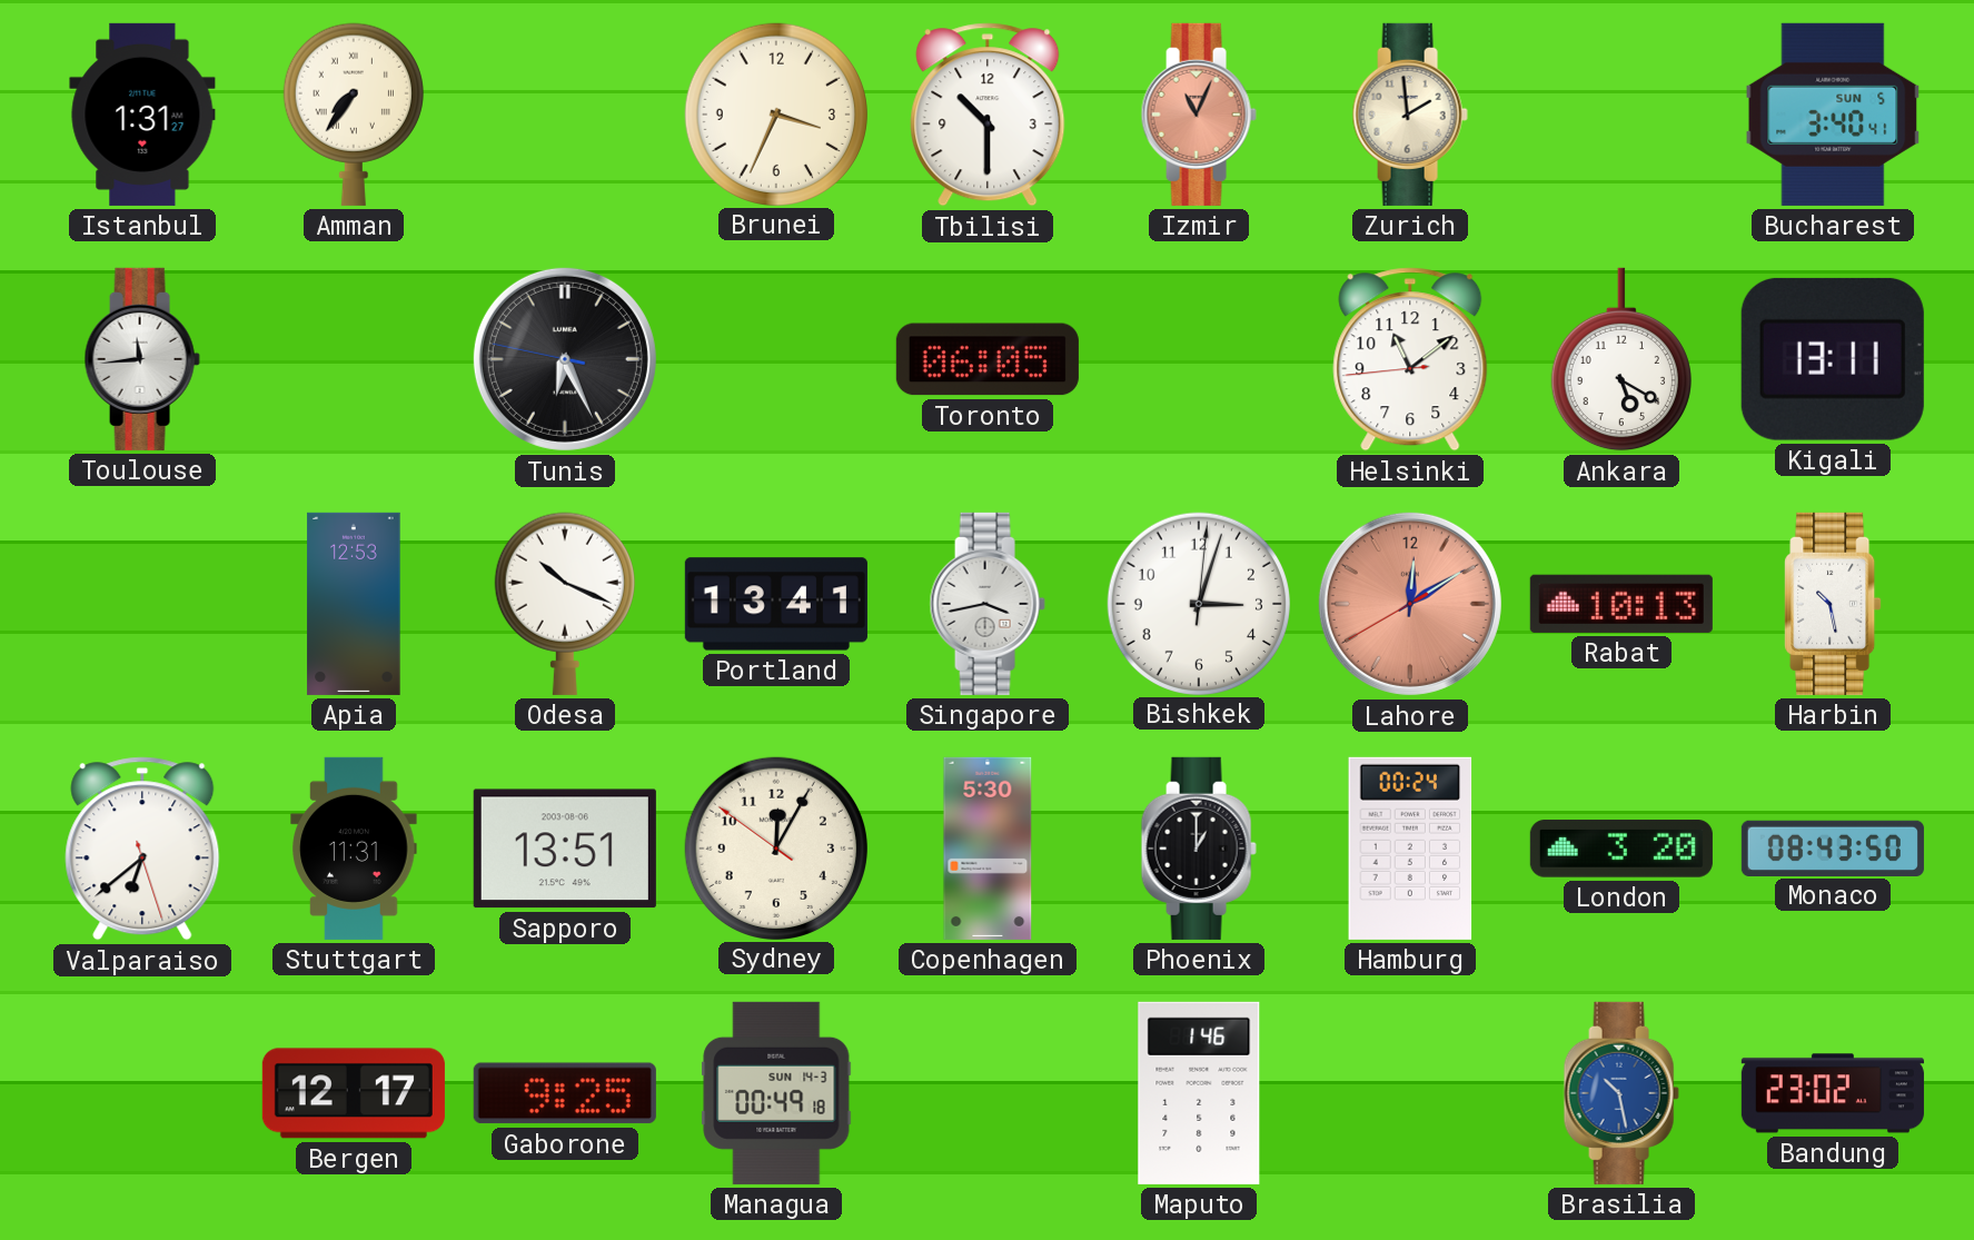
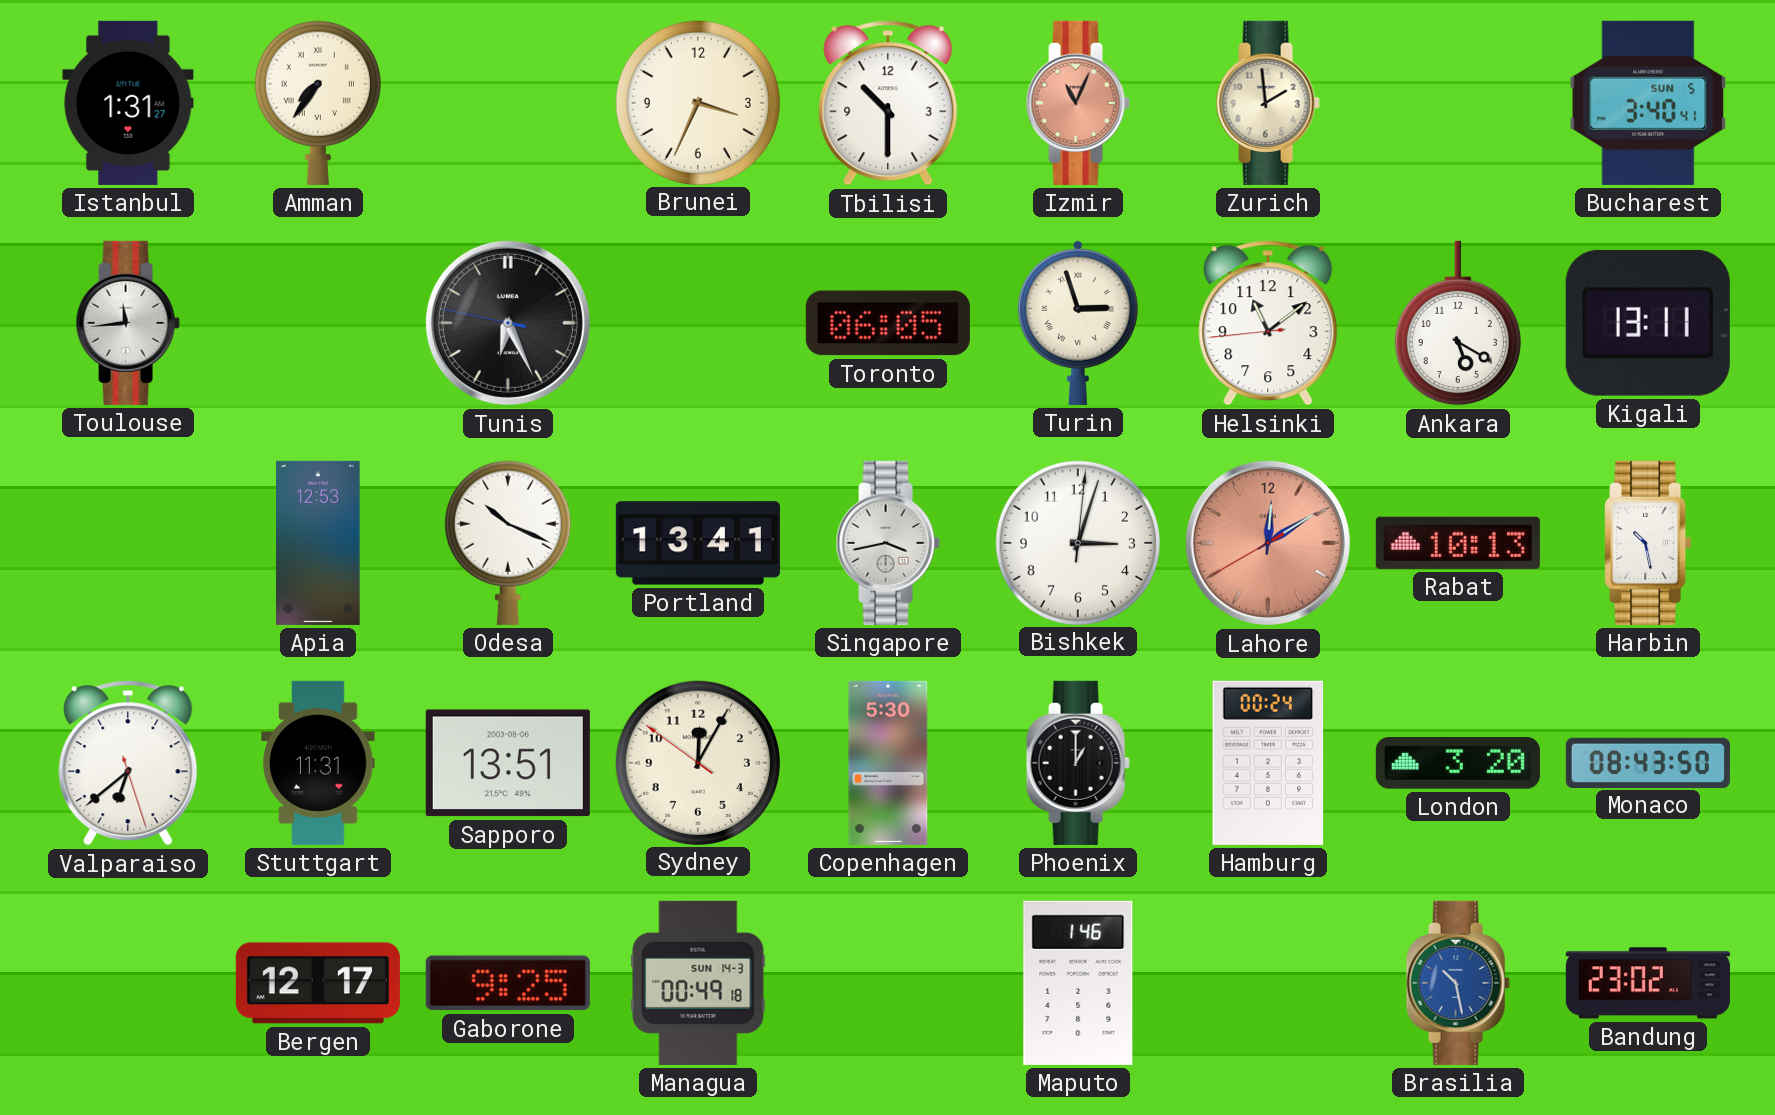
Turin: none -> 2:57 (1078, 322)
